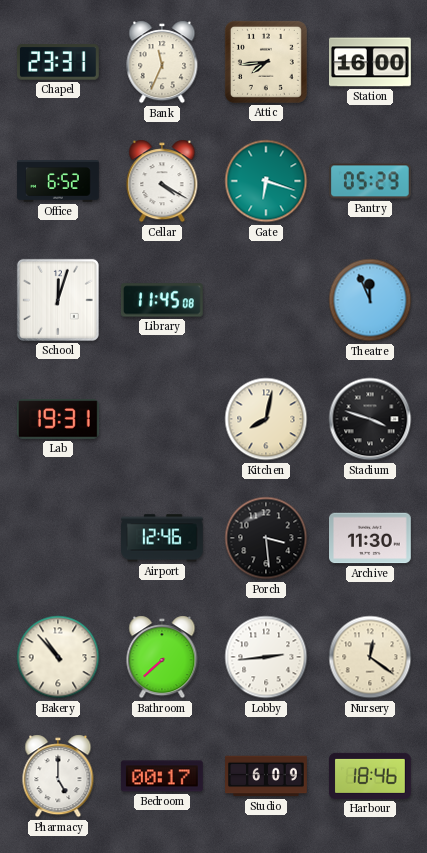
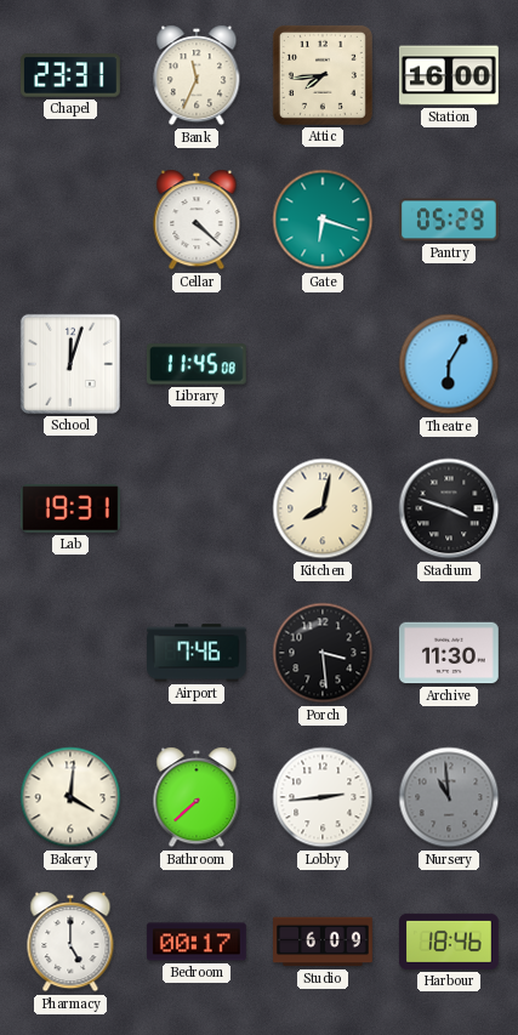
Office: 6:52 -> none (58, 181)
Cellar: 4:20 -> 4:22 (197, 220)
Theatre: 11:56 -> 6:05 (449, 364)
Airport: 12:46 -> 7:46 (198, 653)
Bakery: 10:53 -> 4:01 (70, 797)
Nursery: 12:21 -> 10:59 (449, 797)
Nursery dial: cream -> grey (449, 797)
